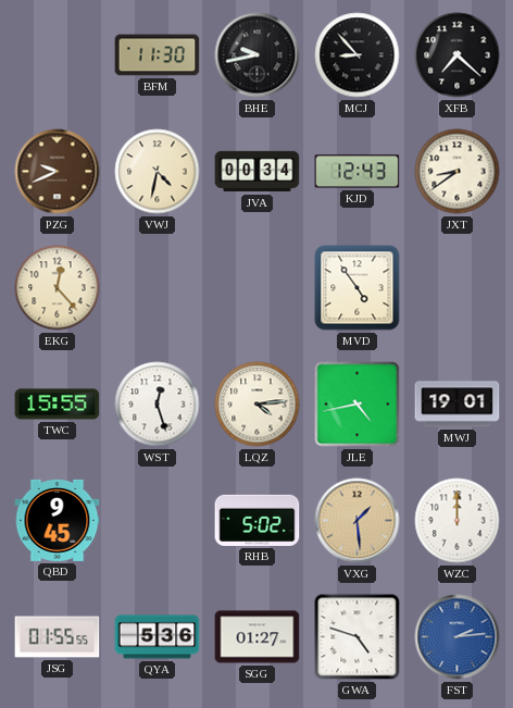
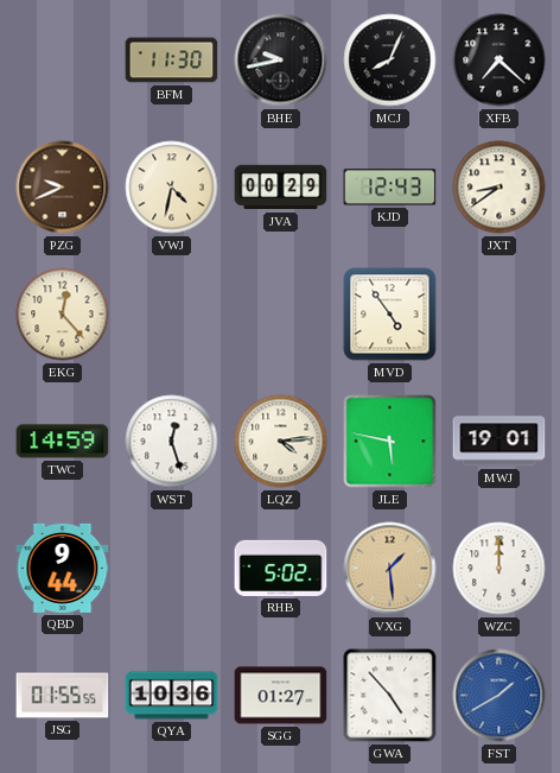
MCJ: 8:53 -> 8:04 (390, 61)
JVA: 00:34 -> 00:29 (281, 188)
TWC: 15:55 -> 14:59 (63, 442)
JLE: 4:43 -> 5:47 (390, 442)
QBD: 9:45 -> 9:44 (63, 568)
QYA: 5:36 -> 10:36 (172, 696)
GWA: 4:48 -> 4:53 (390, 696)
FST: 2:14 -> 1:40 (499, 696)
